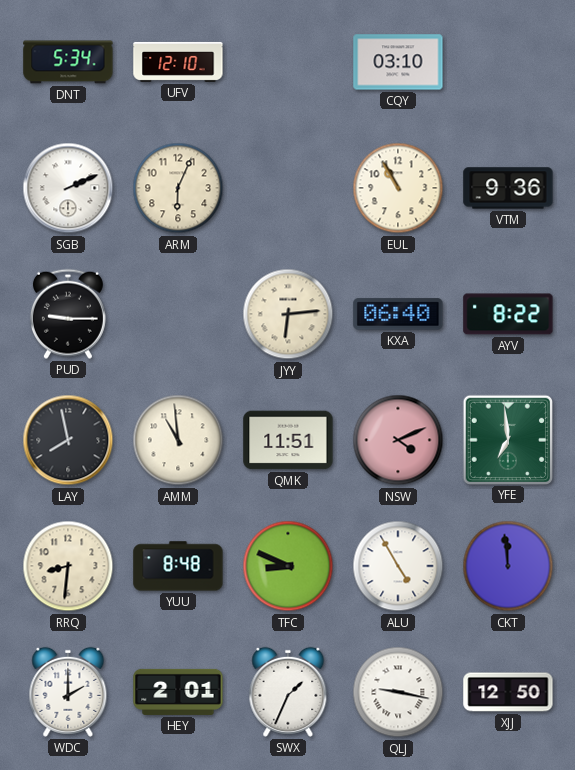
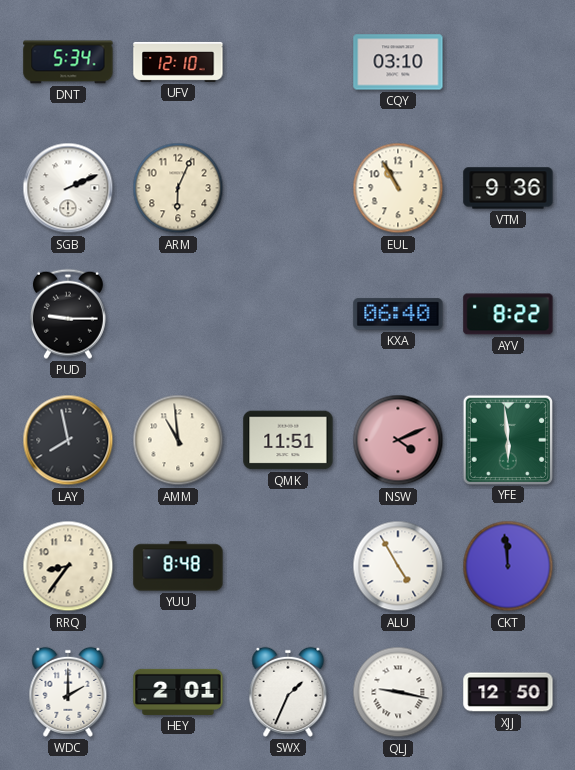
JYY: 6:14 -> none (288, 314)
YFE: 6:59 -> 5:59 (507, 439)
RRQ: 8:31 -> 8:36 (68, 566)
TFC: 8:49 -> none (288, 566)
